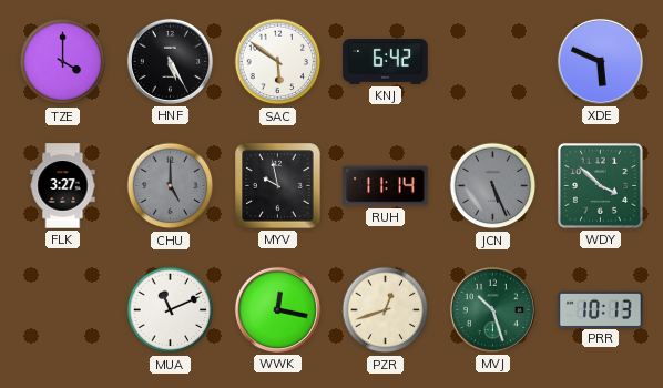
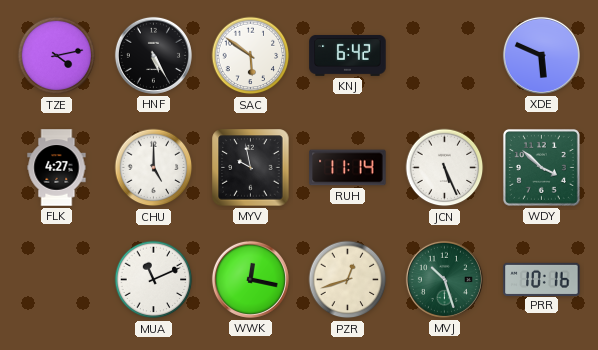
TZE: 4:00 -> 4:13 (57, 56)
FLK: 3:27 -> 4:27 (57, 168)
CHU dial: grey -> white (154, 168)
JCN dial: grey -> white (445, 168)
PRR: 10:13 -> 10:16 (542, 279)
